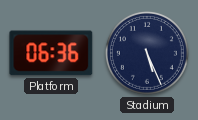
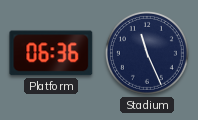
Stadium: 5:26 -> 11:26 (147, 53)
